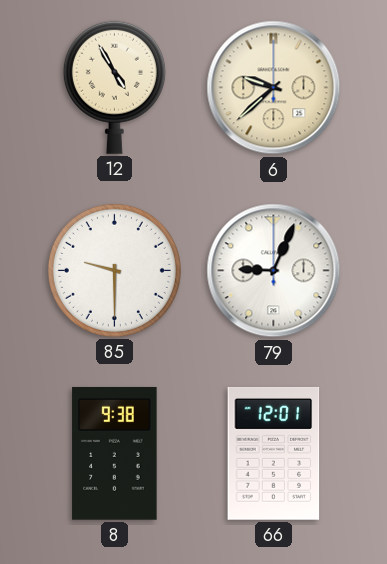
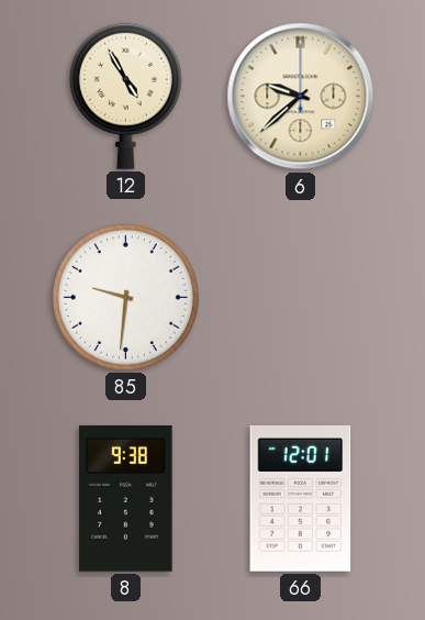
85: 9:30 -> 9:31 (125, 297)
79: 9:04 -> none (274, 271)
